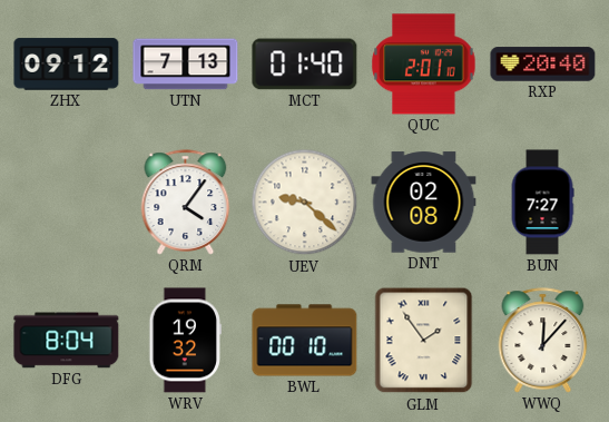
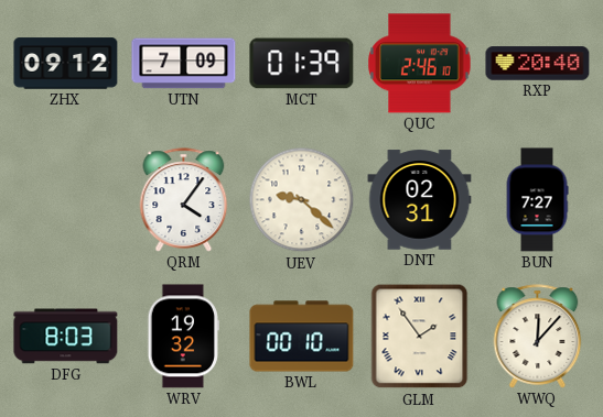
UTN: 7:13 -> 7:09 (184, 64)
MCT: 01:40 -> 01:39 (302, 64)
QUC: 2:01 -> 2:46 (420, 64)
DNT: 02:08 -> 02:31 (420, 200)
DFG: 8:04 -> 8:03 (66, 337)
